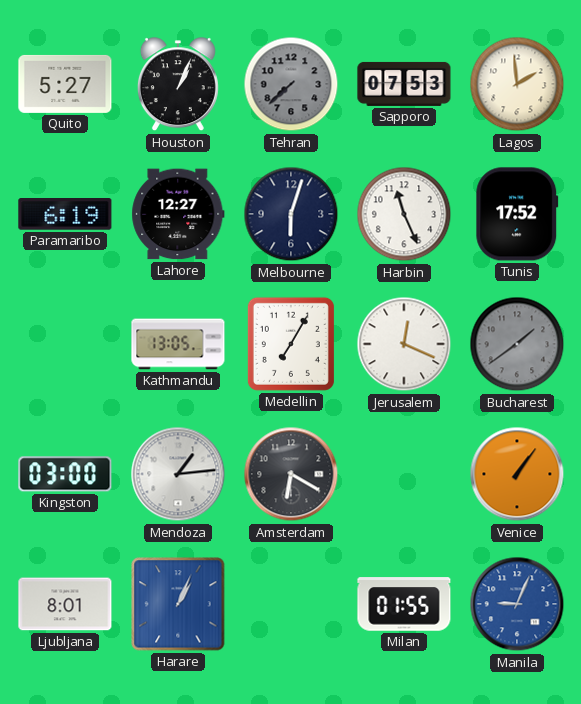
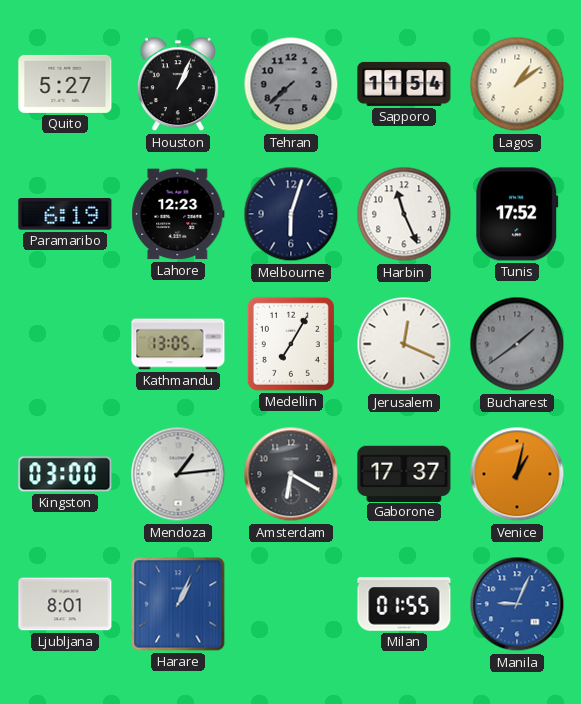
Sapporo: 07:53 -> 11:54 (404, 84)
Lagos: 1:59 -> 1:09 (517, 84)
Lahore: 12:27 -> 12:23 (178, 214)
Gaborone: none -> 17:37 (404, 473)
Venice: 1:06 -> 1:02 (517, 474)
